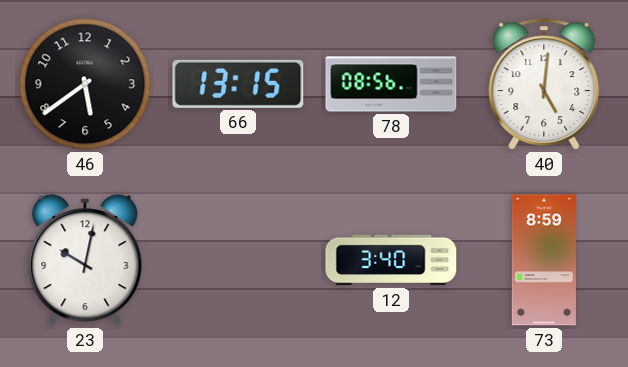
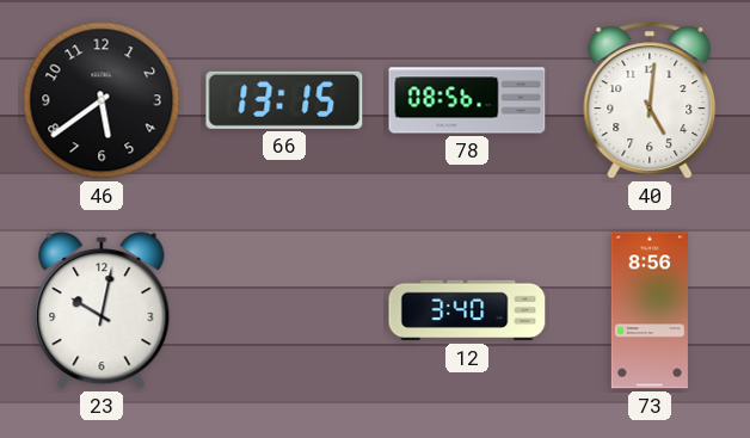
73: 8:59 -> 8:56 (650, 310)
